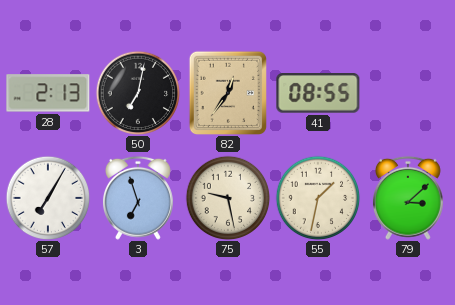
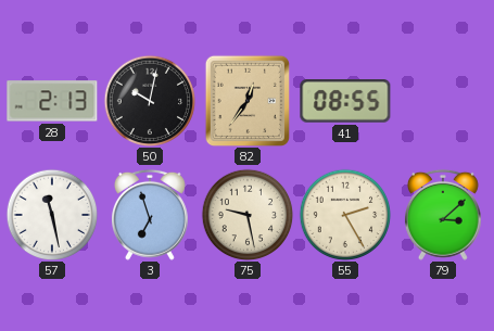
50: 7:02 -> 10:02 (150, 101)
57: 7:05 -> 11:28 (52, 215)
55: 1:32 -> 2:25 (345, 215)
